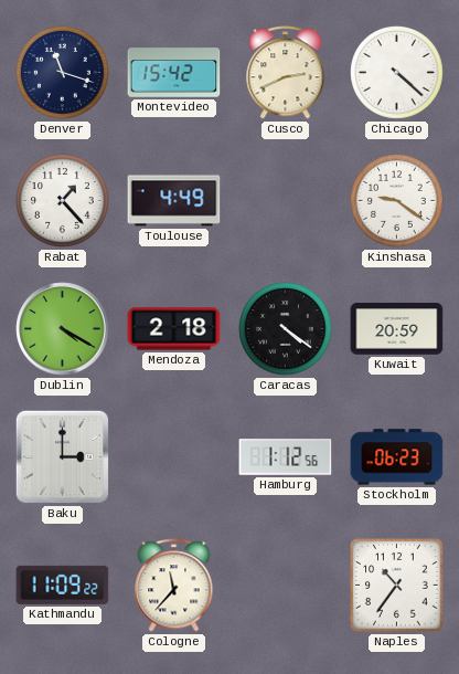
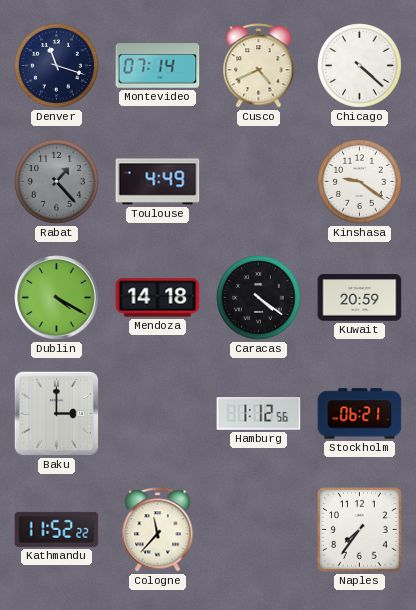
Montevideo: 15:42 -> 07:14 (158, 66)
Cusco: 2:41 -> 4:41 (259, 66)
Rabat dial: white -> grey (57, 182)
Mendoza: 2:18 -> 14:18 (158, 298)
Stockholm: 06:23 -> 06:21 (360, 414)
Kathmandu: 11:09 -> 11:52 (57, 529)
Naples: 10:36 -> 7:36 (360, 530)
